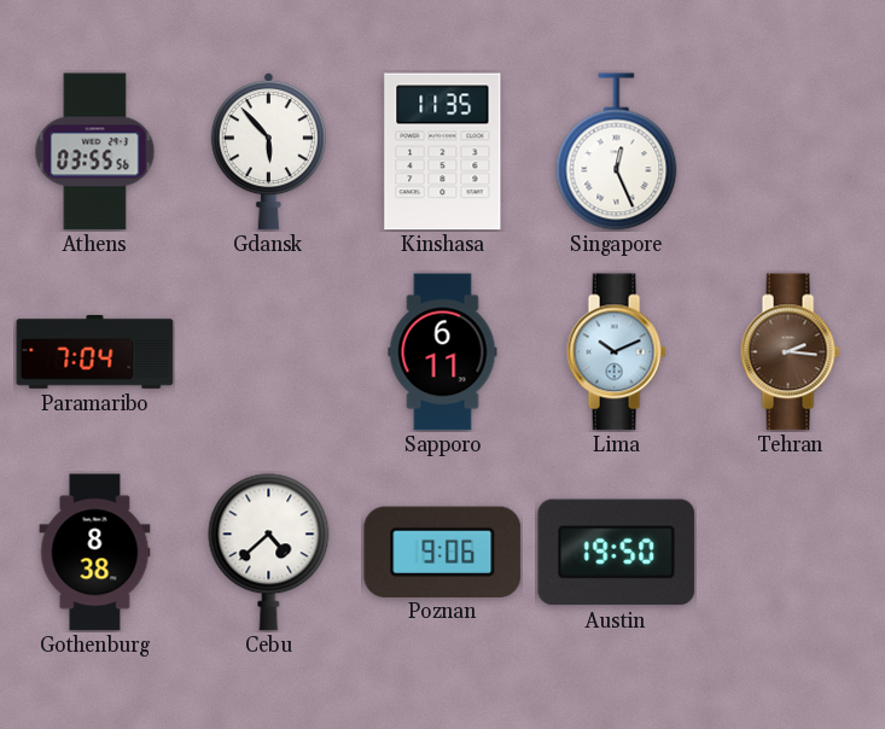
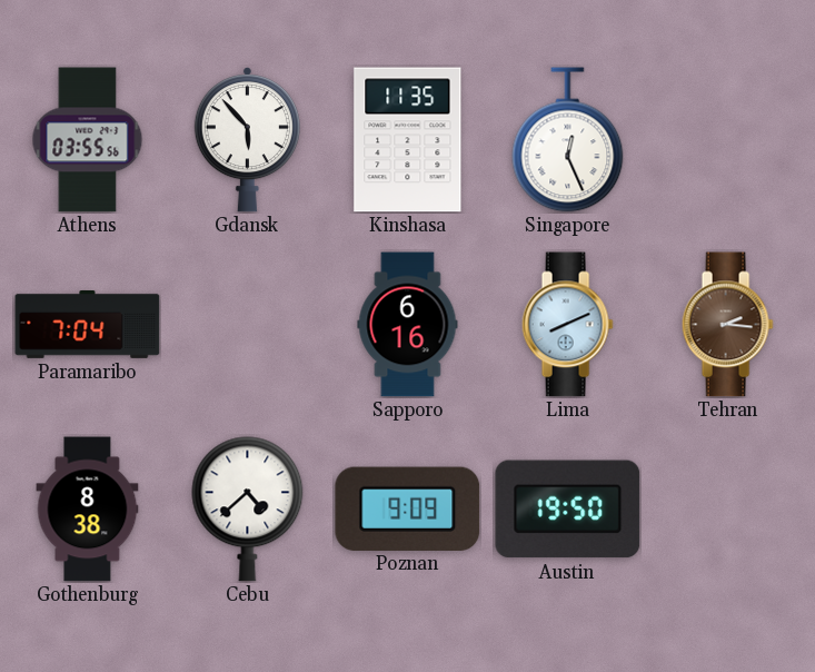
Sapporo: 6:11 -> 6:16 (408, 325)
Lima: 10:11 -> 8:11 (567, 325)
Poznan: 9:06 -> 9:09 (408, 508)
